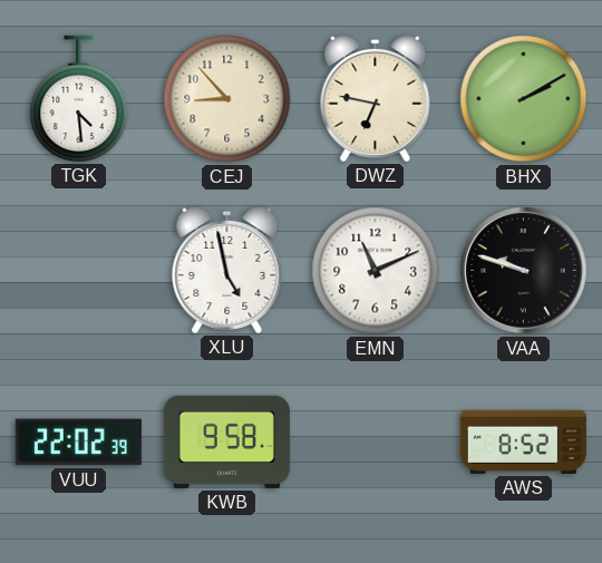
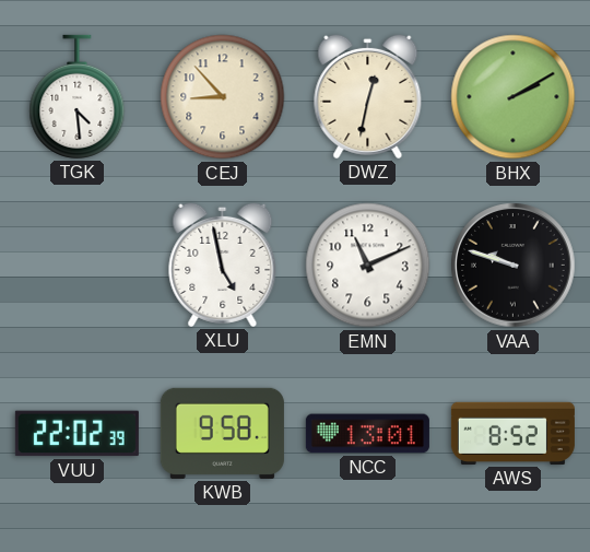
DWZ: 6:47 -> 12:32 (368, 96)
NCC: none -> 13:01 (367, 434)
